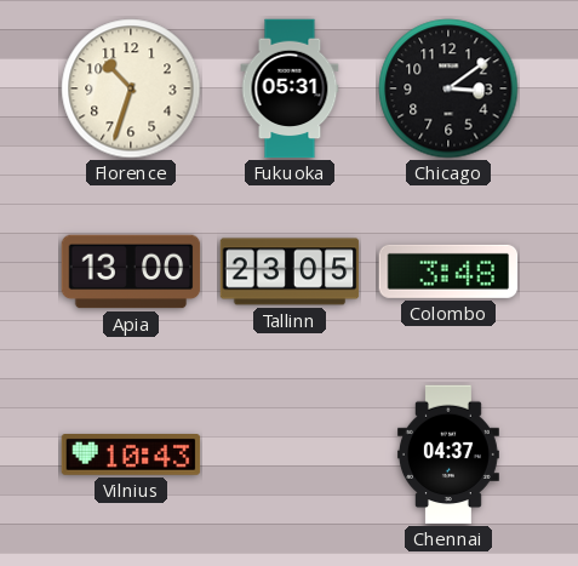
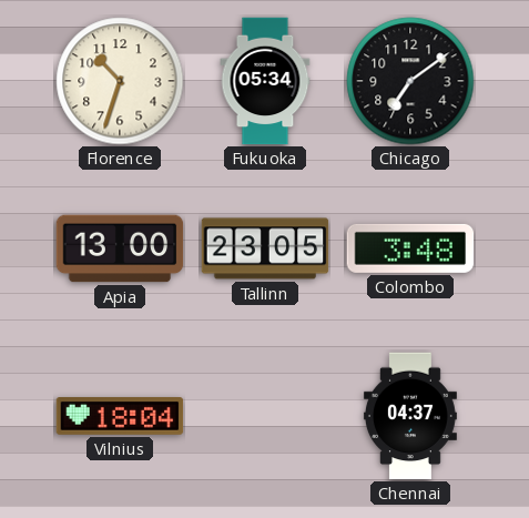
Fukuoka: 05:31 -> 05:34 (265, 81)
Chicago: 3:09 -> 7:09 (410, 81)
Vilnius: 10:43 -> 18:04 (120, 417)
